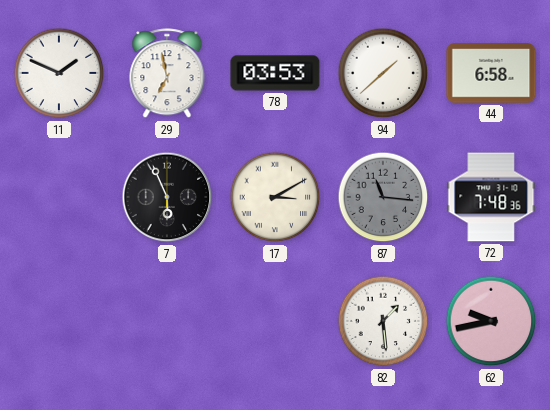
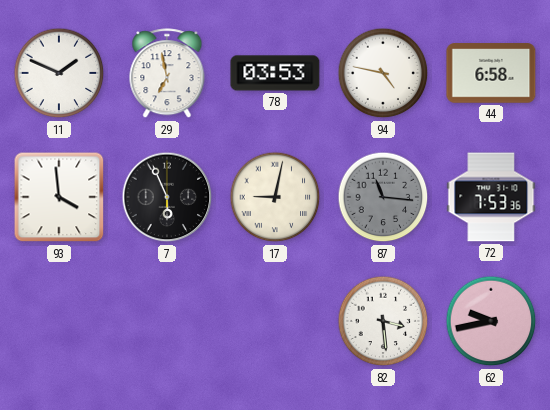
94: 1:38 -> 4:47 (383, 73)
93: none -> 3:59 (59, 197)
17: 3:10 -> 9:02 (275, 197)
72: 7:48 -> 7:53 (491, 197)
82: 1:29 -> 3:29 (383, 321)
